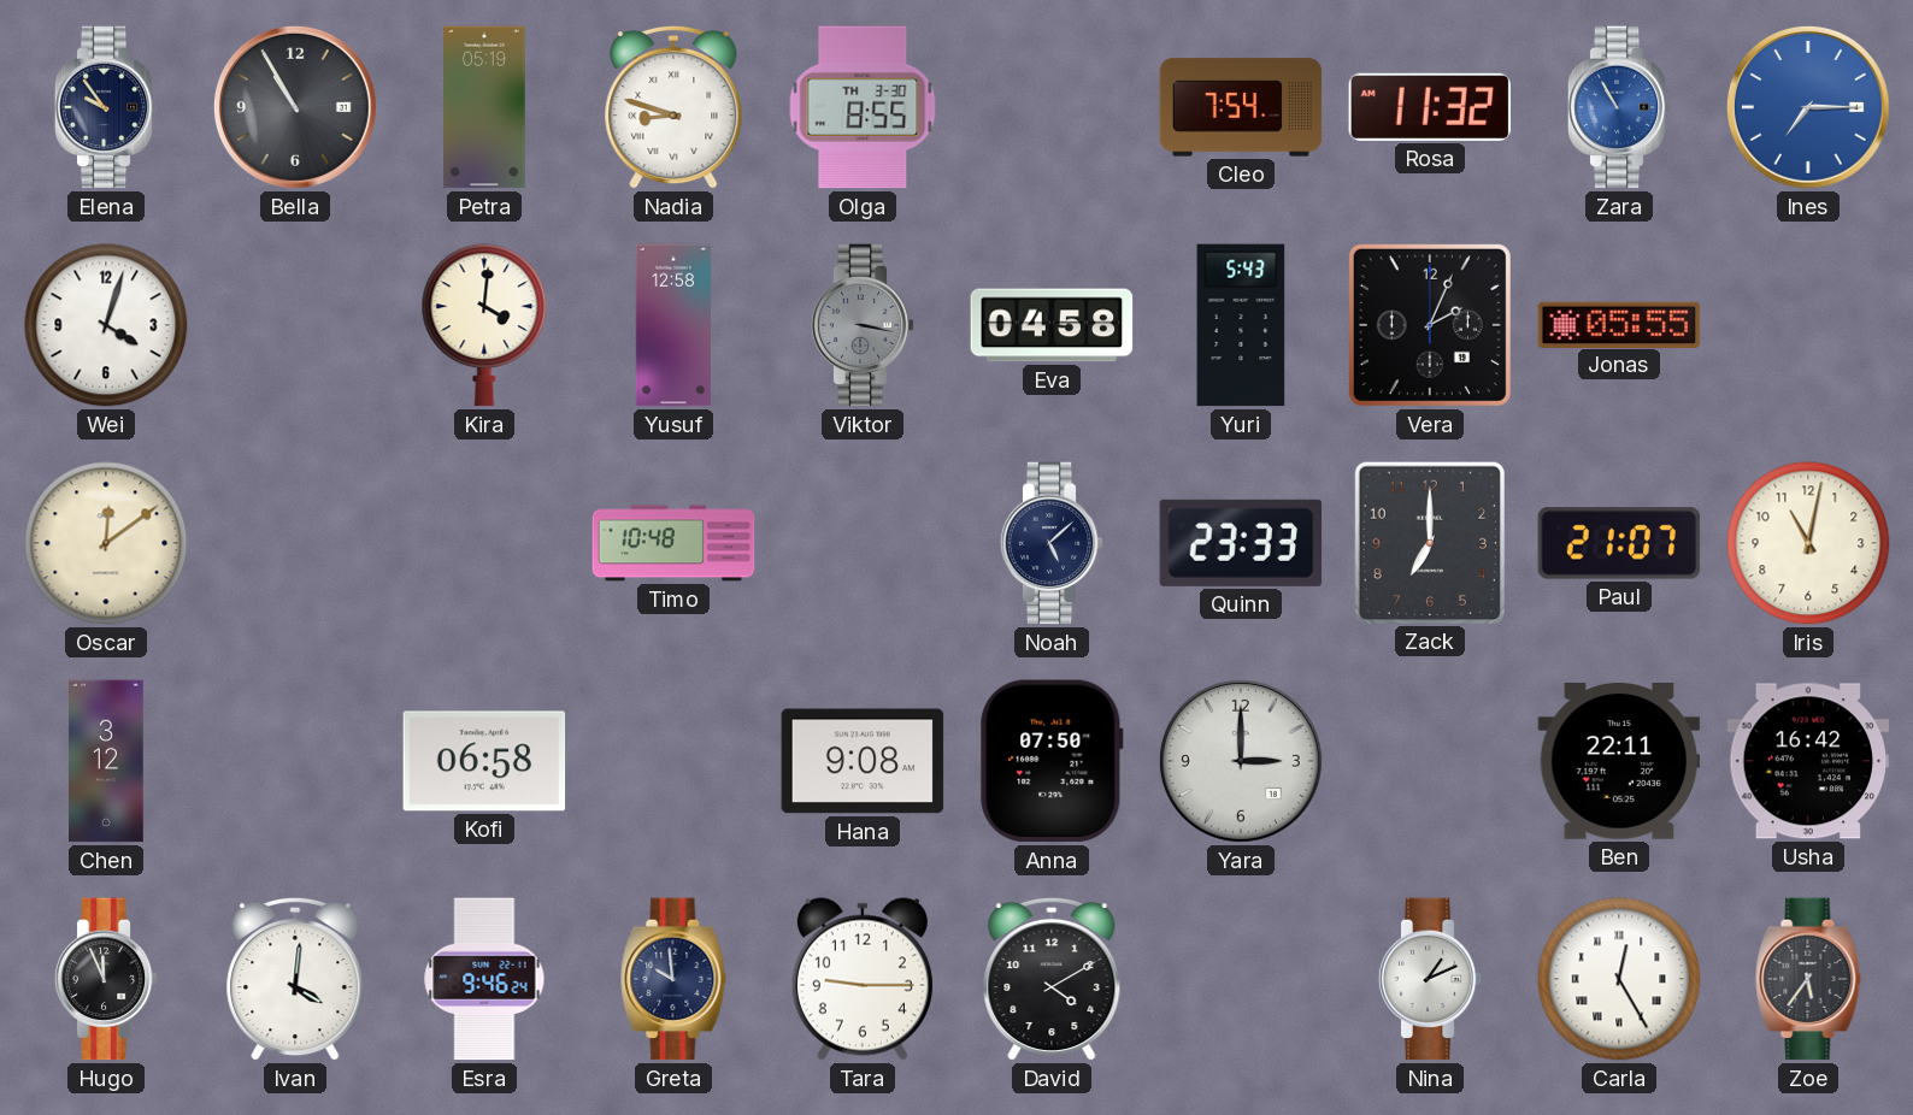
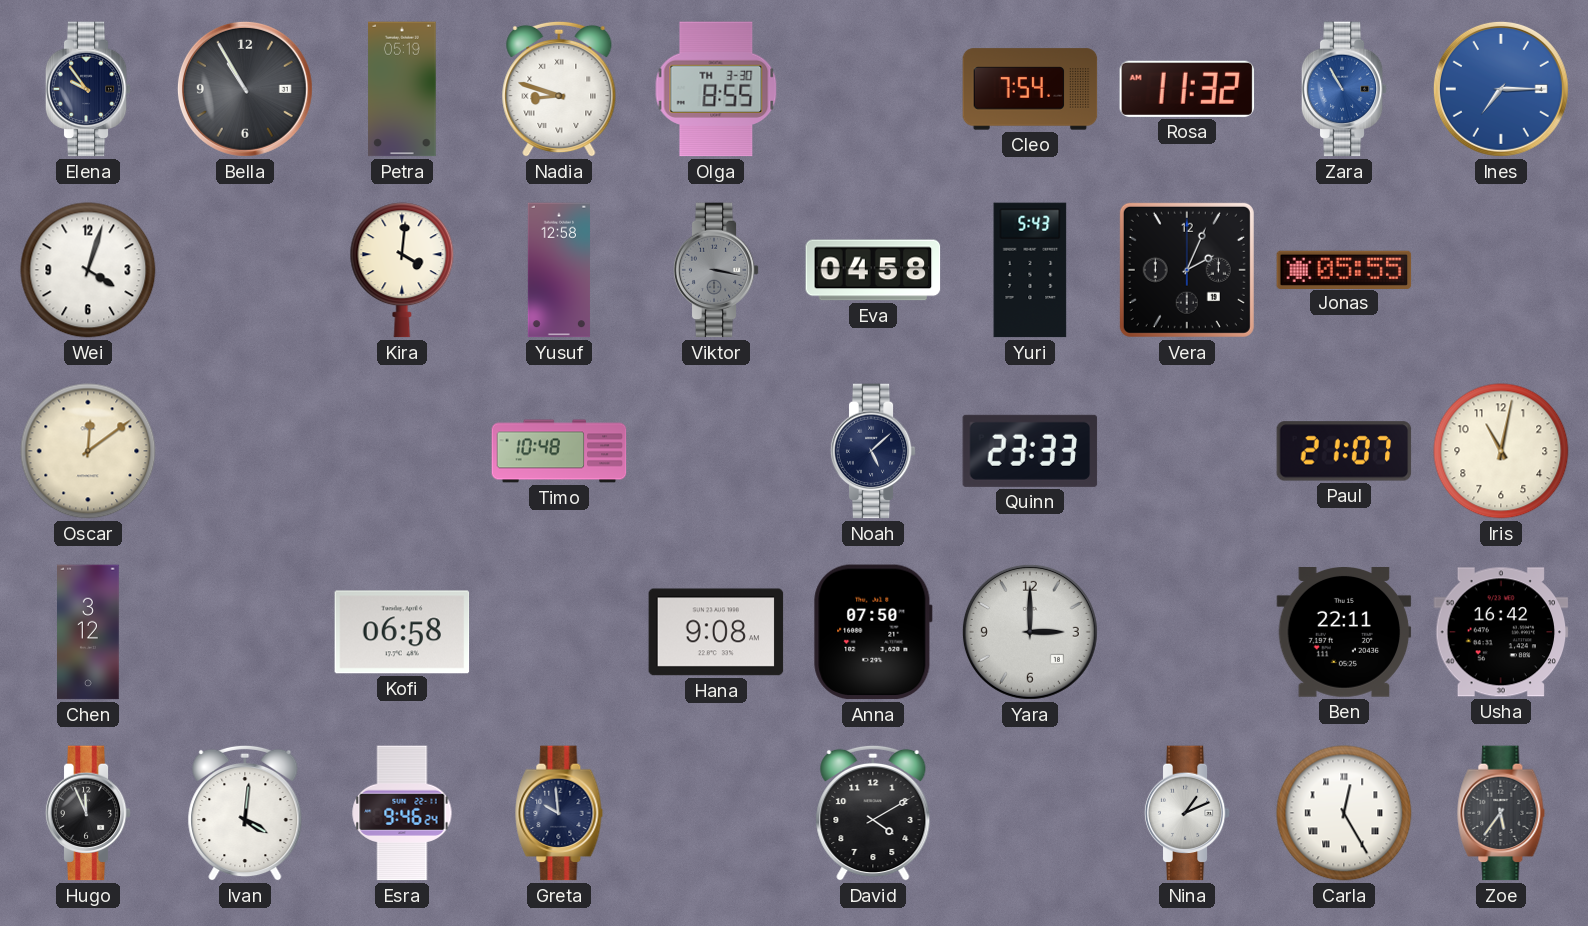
Zack: 7:00 -> none (1430, 542)
Tara: 9:15 -> none (863, 979)
